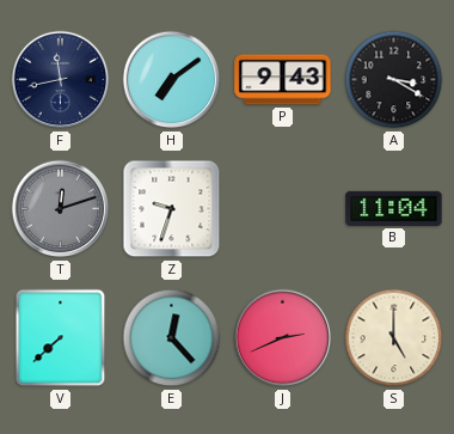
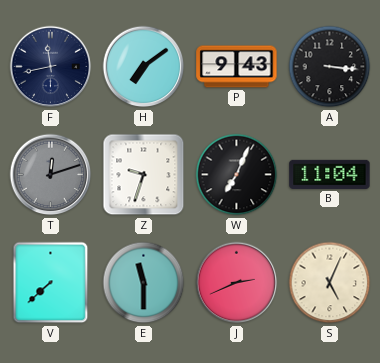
A: 3:20 -> 3:16 (330, 67)
W: none -> 7:04 (237, 175)
E: 12:23 -> 11:30 (144, 283)
S: 5:00 -> 5:04 (330, 283)
